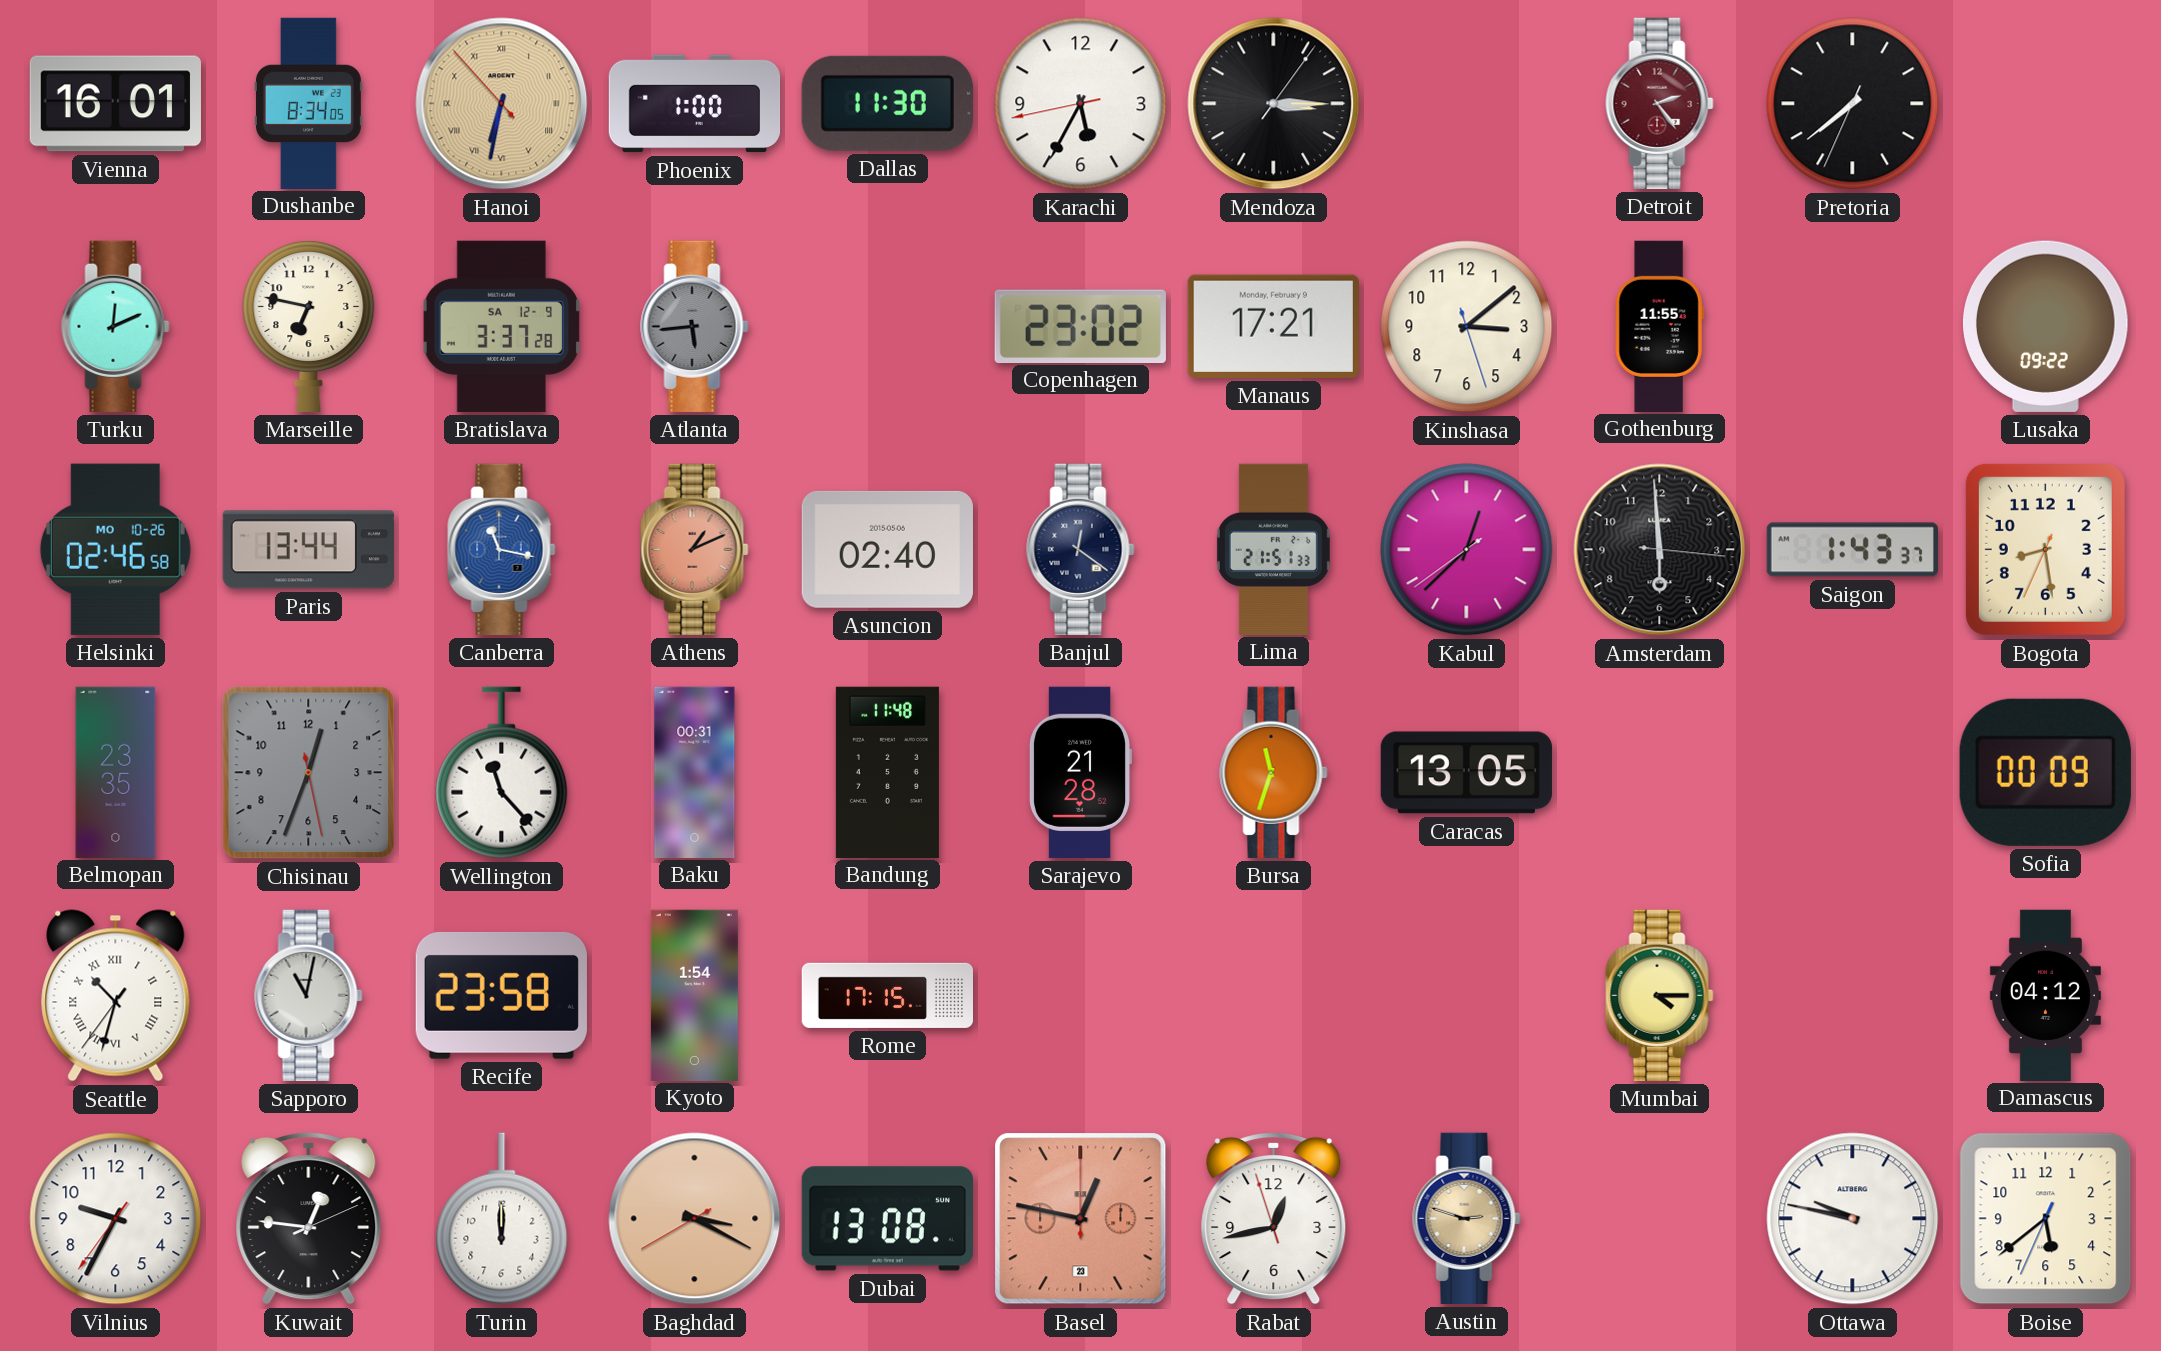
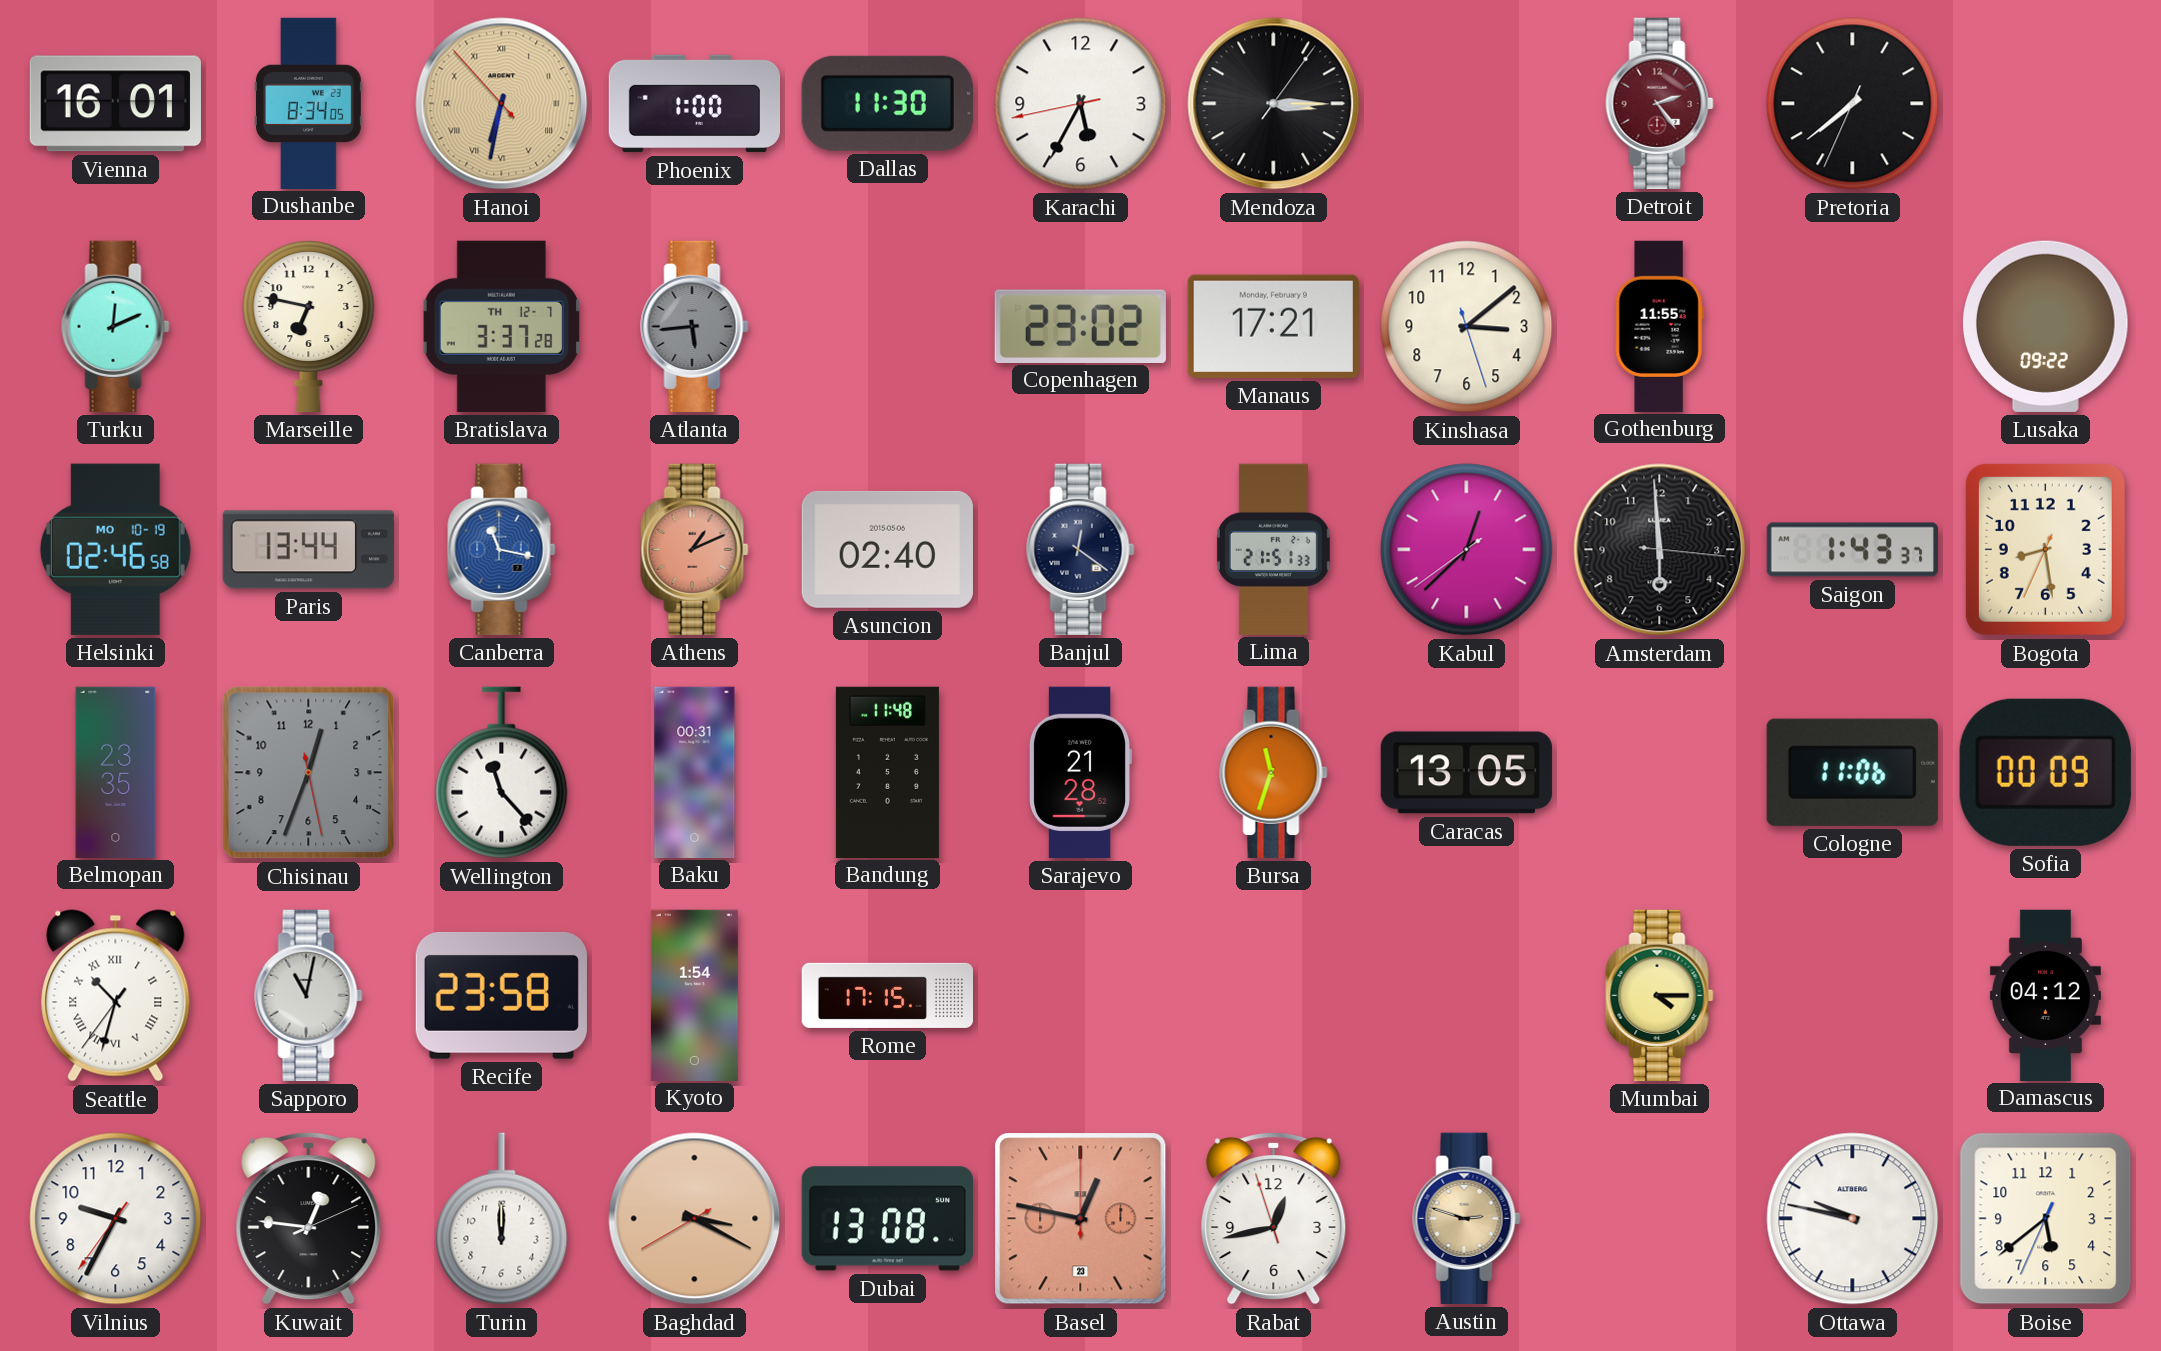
Bratislava date: SA 12-9 -> TH 12-7 (501, 326)
Helsinki date: MO 10-26 -> MO 10-19 (115, 549)
Cologne: none -> 11:06 (1852, 772)
